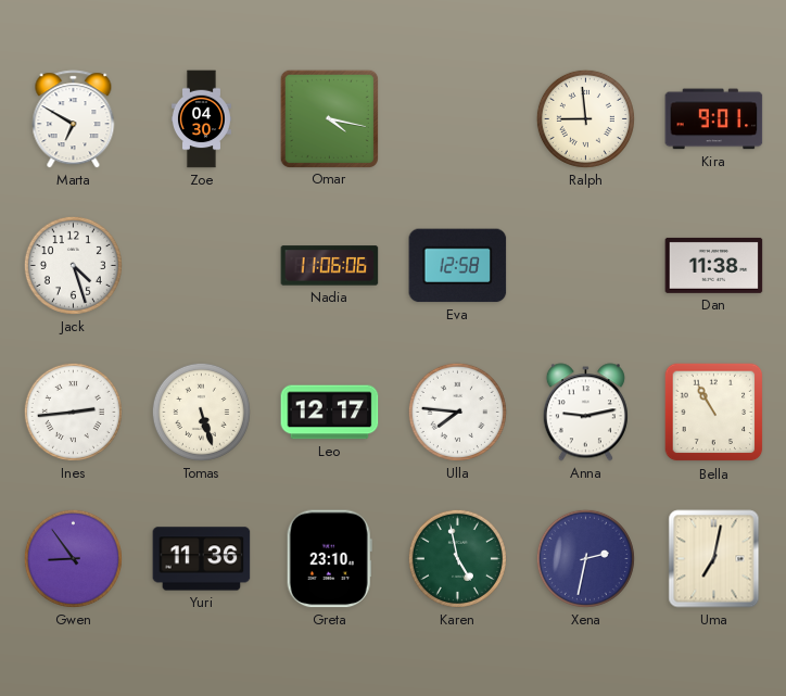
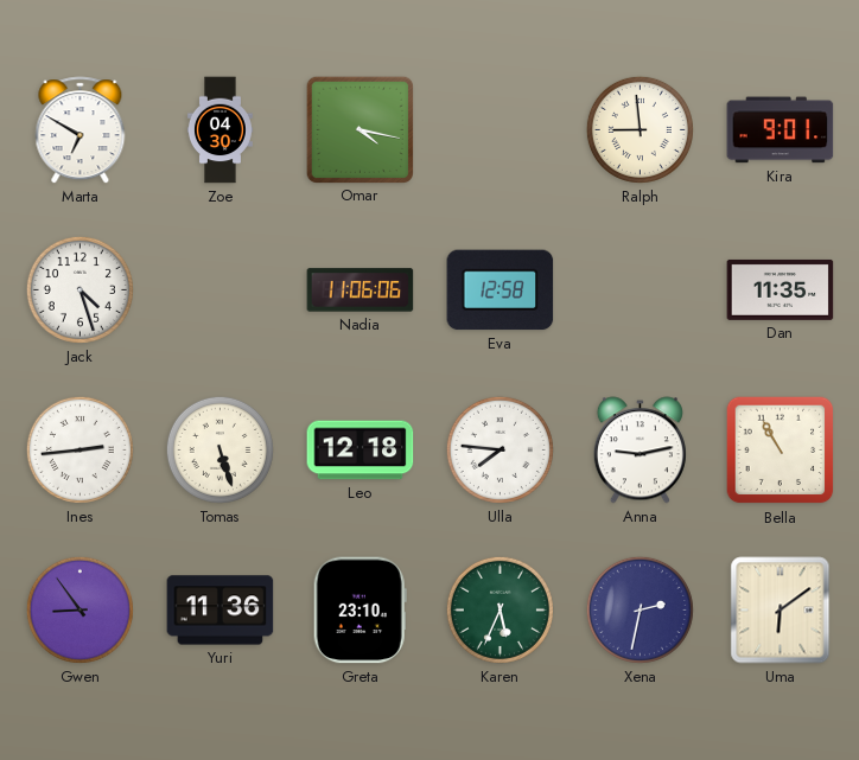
Dan: 11:38 -> 11:35 (781, 289)
Leo: 12:17 -> 12:18 (361, 451)
Karen: 4:58 -> 5:34 (500, 609)
Uma: 7:02 -> 6:09 (781, 611)
